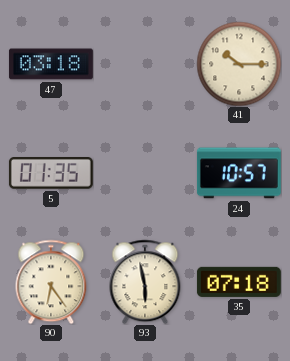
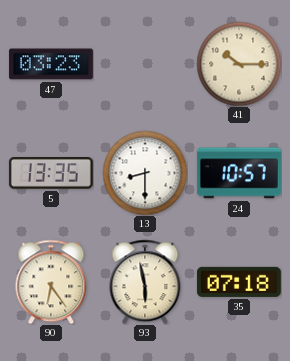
47: 03:18 -> 03:23 (51, 64)
5: 01:35 -> 13:35 (51, 174)
13: none -> 8:30 (145, 173)
